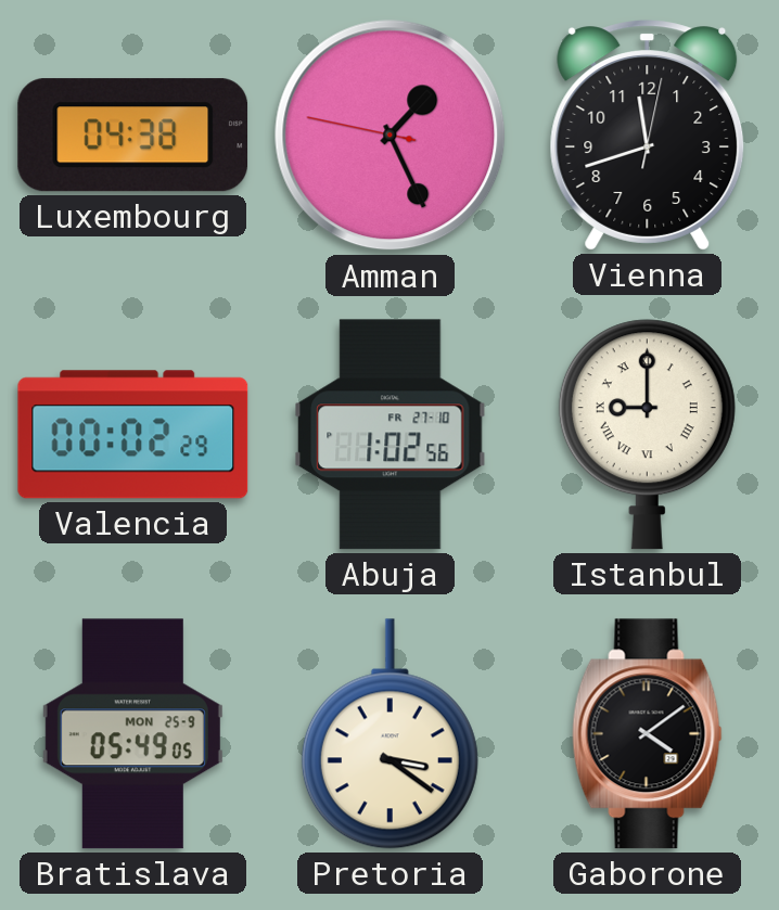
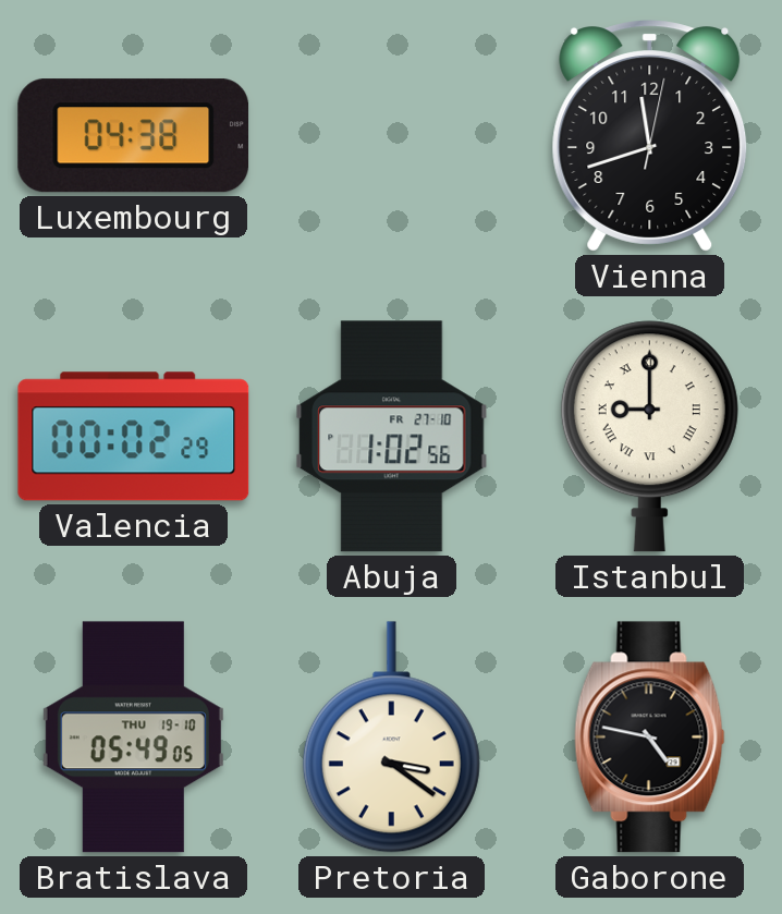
Amman: 1:25 -> none (391, 136)
Bratislava date: MON 25-9 -> THU 19-10 (133, 738)
Gaborone: 4:09 -> 4:47 (650, 738)
